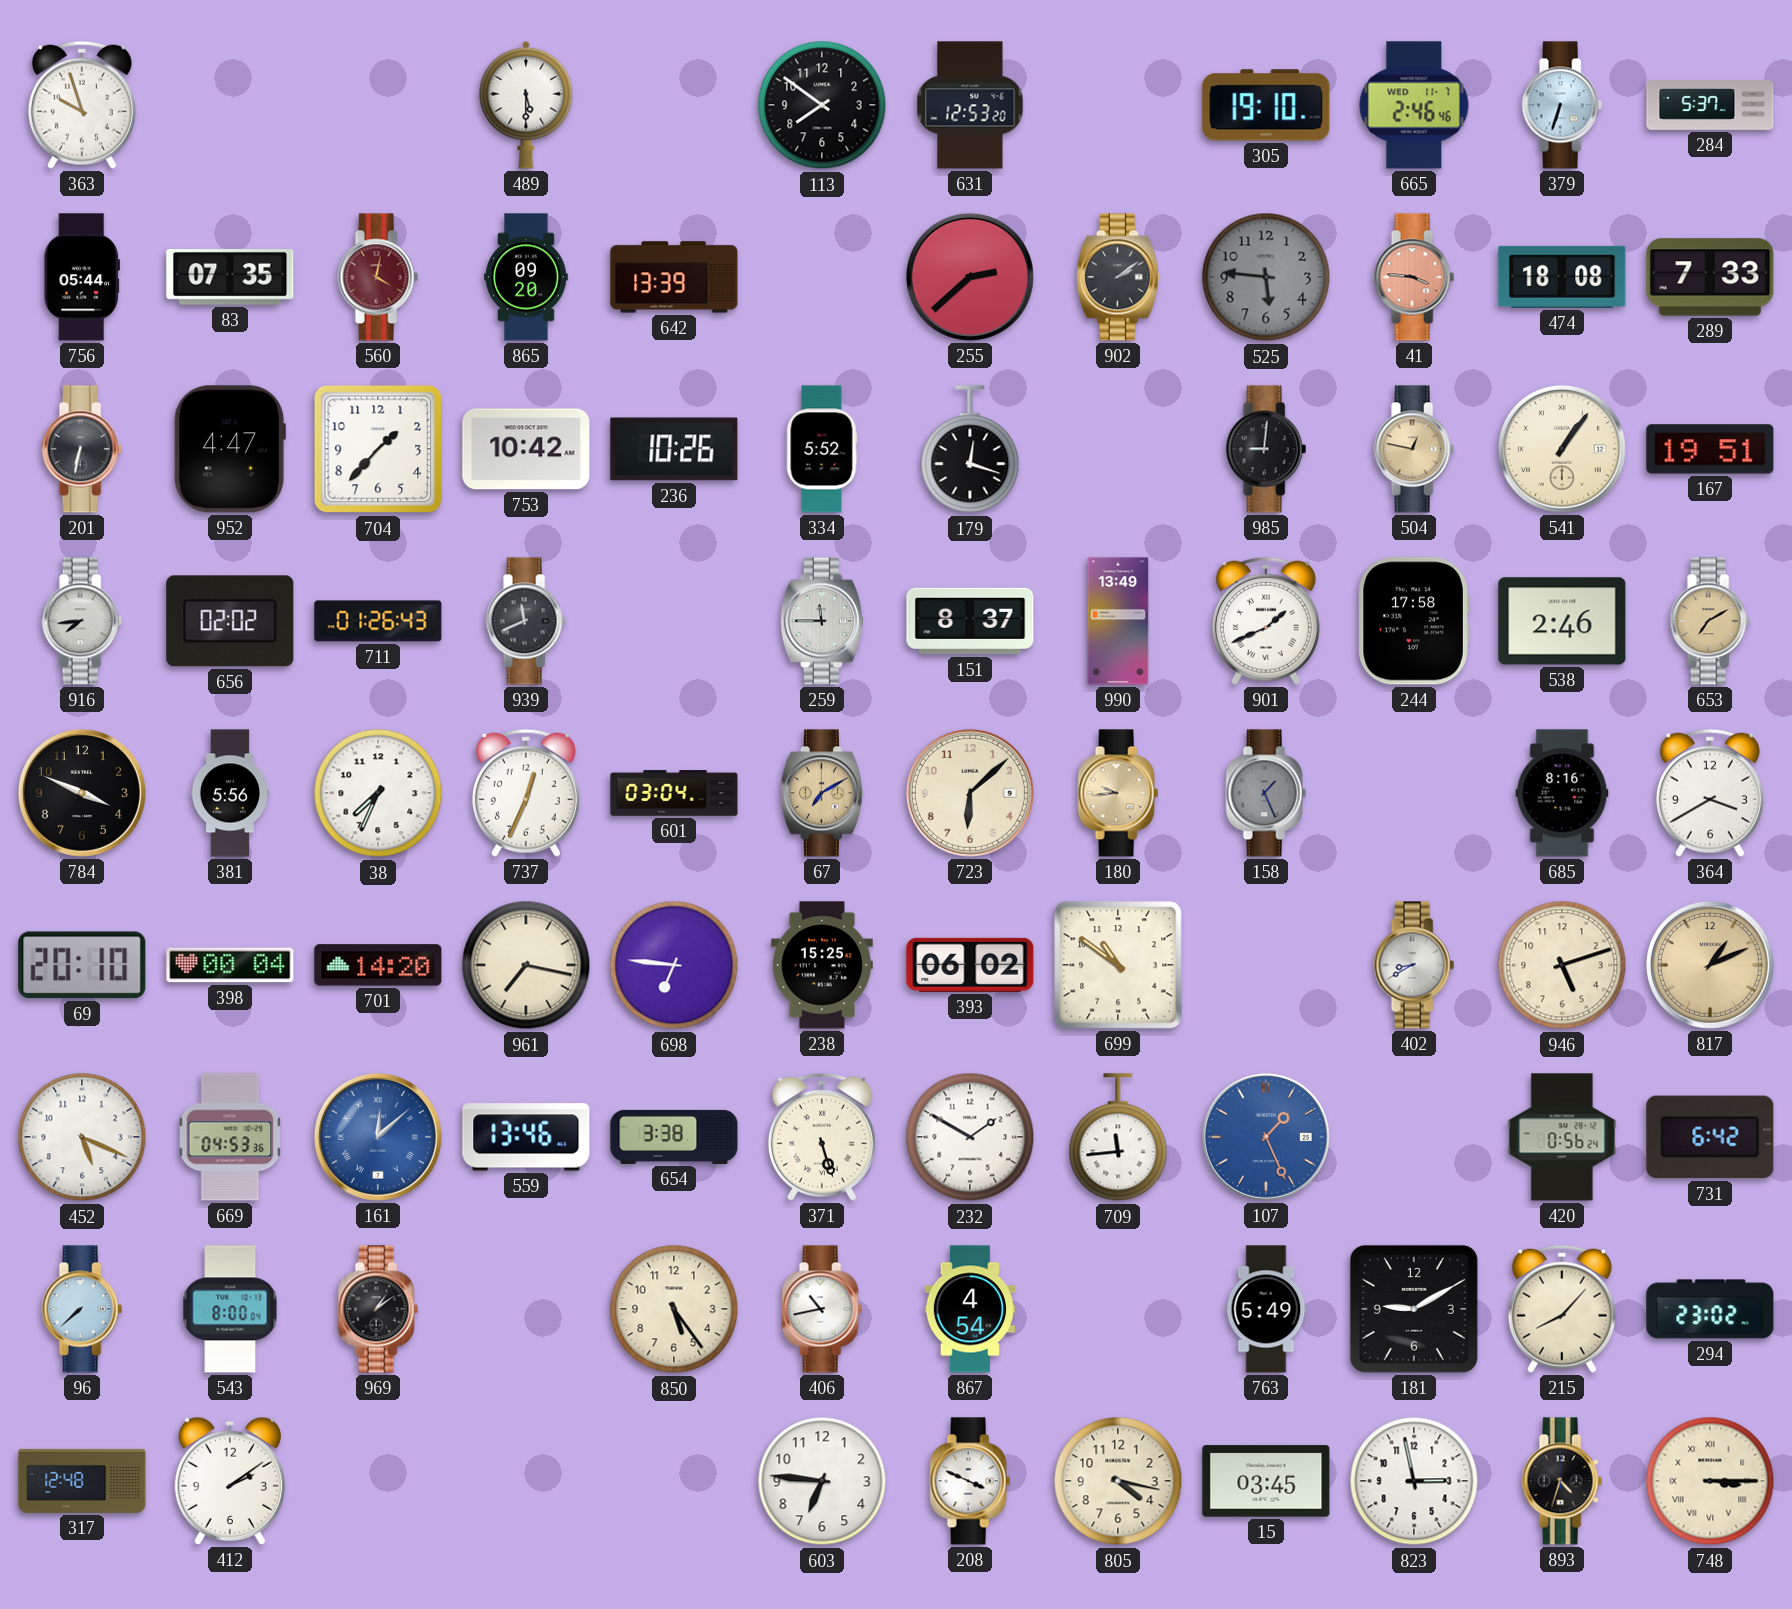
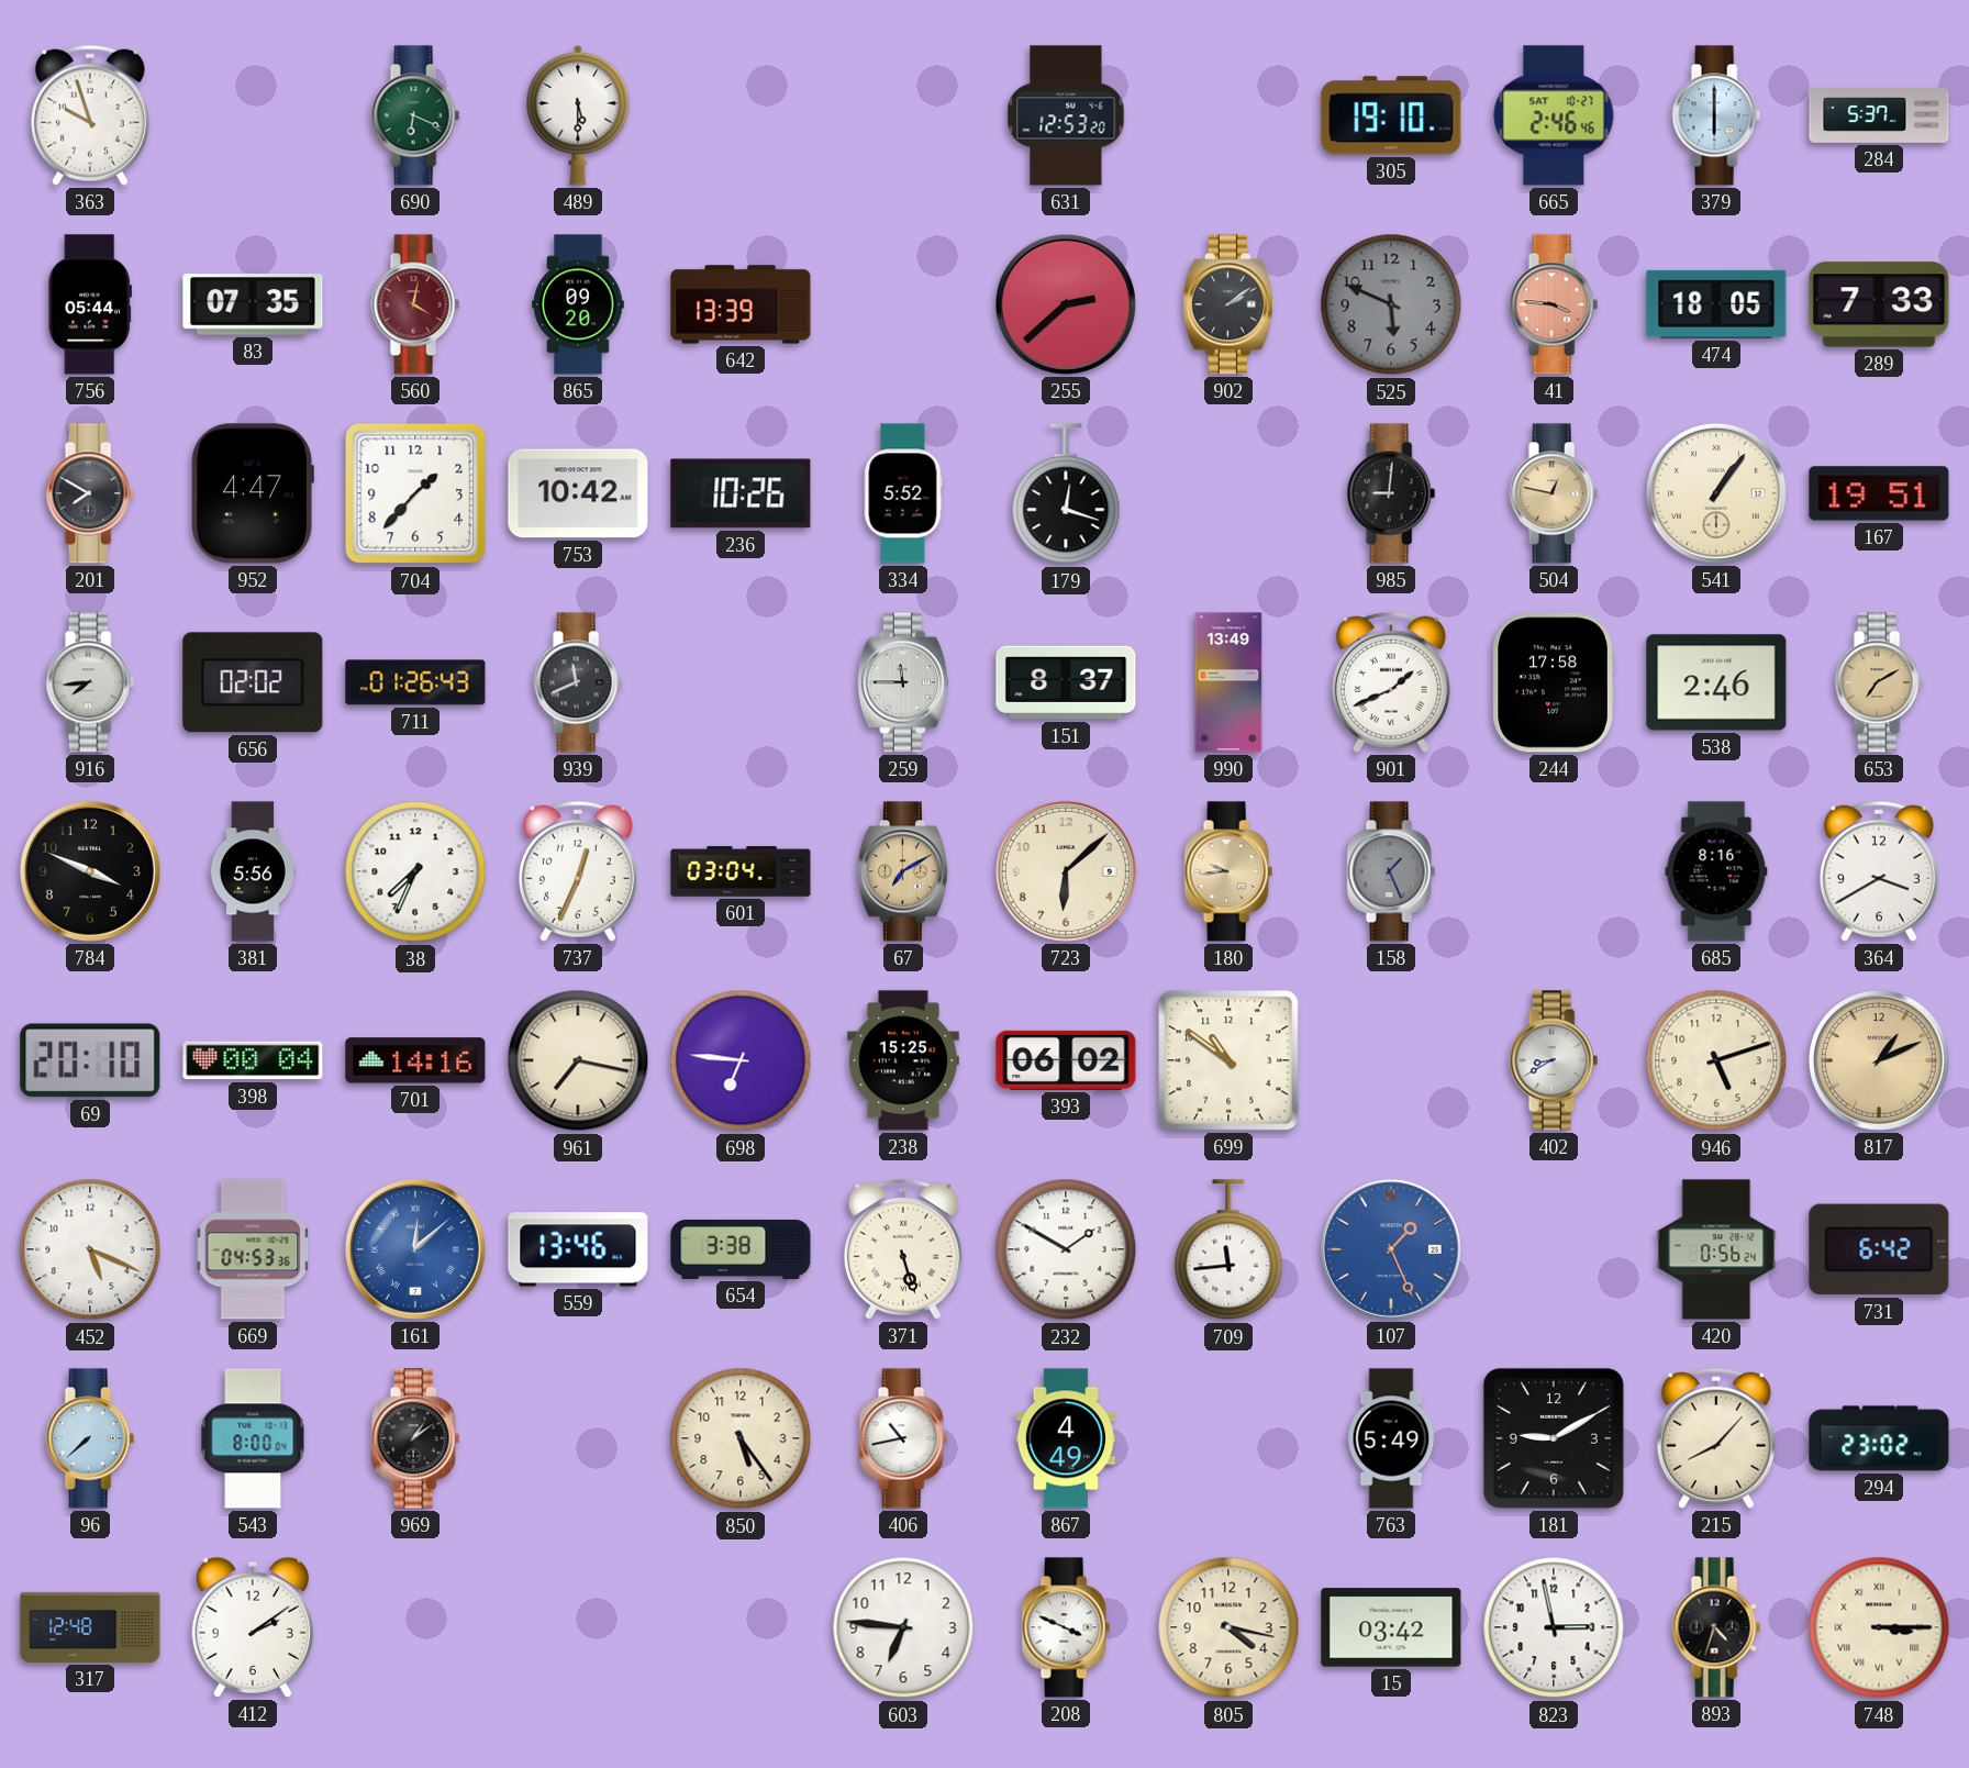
690: none -> 6:19 (415, 115)
113: 7:51 -> none (822, 105)
665 date: WED 11-7 -> SAT 10-27 (1554, 115)
379: 6:33 -> 6:00 (1716, 115)
525: 5:46 -> 5:49 (1391, 304)
474: 18:08 -> 18:05 (1716, 304)
201: 6:32 -> 7:50 (90, 493)
701: 14:20 -> 14:16 (415, 1060)
867: 4:54 -> 4:49 (1065, 1438)
15: 03:45 -> 03:42 (1391, 1627)
